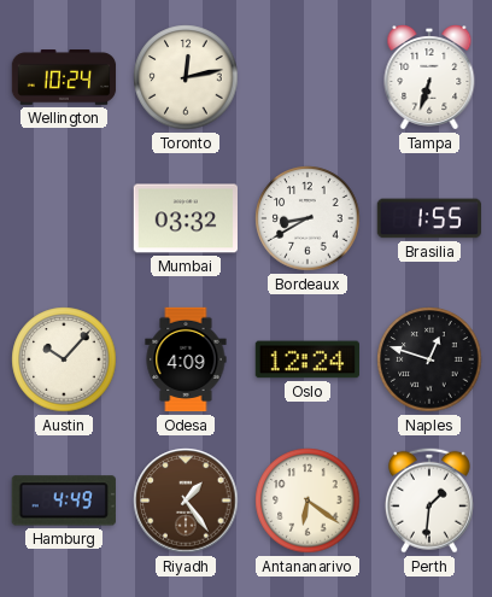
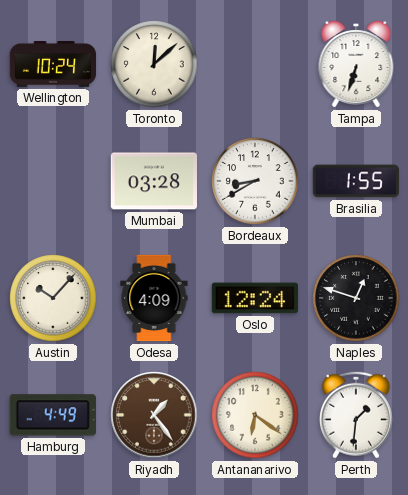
Toronto: 12:13 -> 12:08 (154, 64)
Mumbai: 03:32 -> 03:28 (153, 181)
